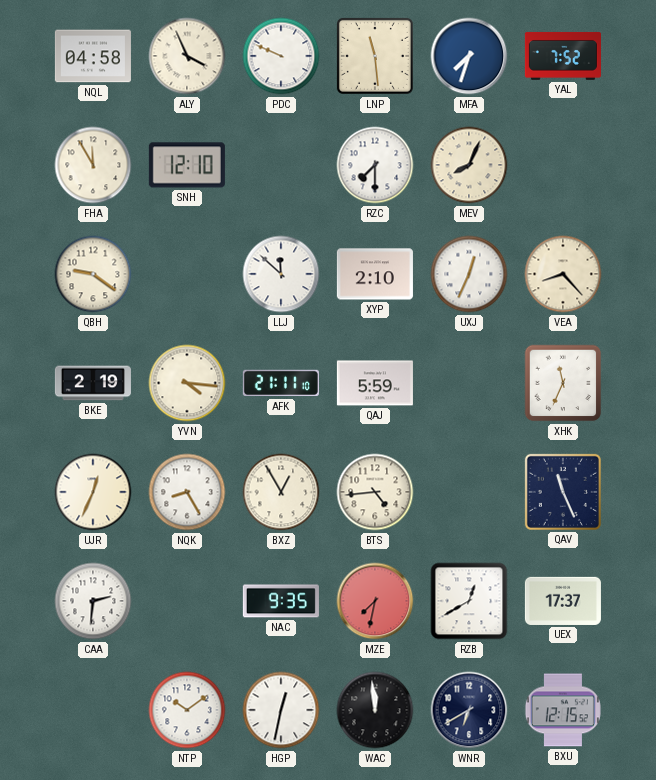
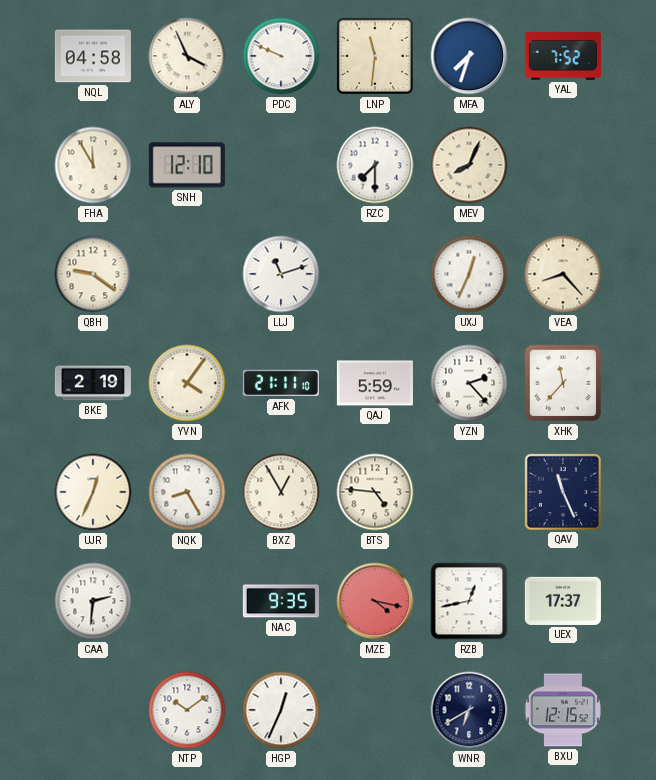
LNP: 11:29 -> 11:31 (375, 56)
LLJ: 11:52 -> 11:12 (281, 274)
XYP: 2:10 -> none (375, 274)
YVN: 4:16 -> 4:06 (187, 383)
YZN: none -> 2:23 (469, 383)
XHK: 11:34 -> 11:37 (563, 383)
BTS: 4:44 -> 4:46 (375, 492)
MZE: 7:32 -> 4:17 (375, 601)
RZB: 12:40 -> 12:43 (469, 601)
HGP: 12:32 -> 12:34 (281, 710)
WAC: 11:59 -> none (375, 710)
